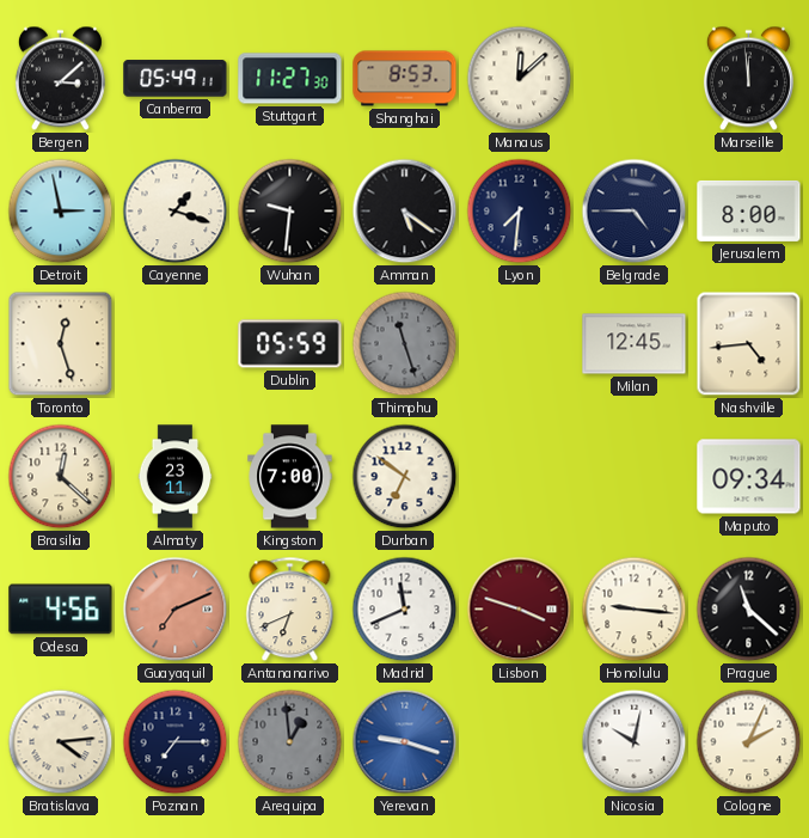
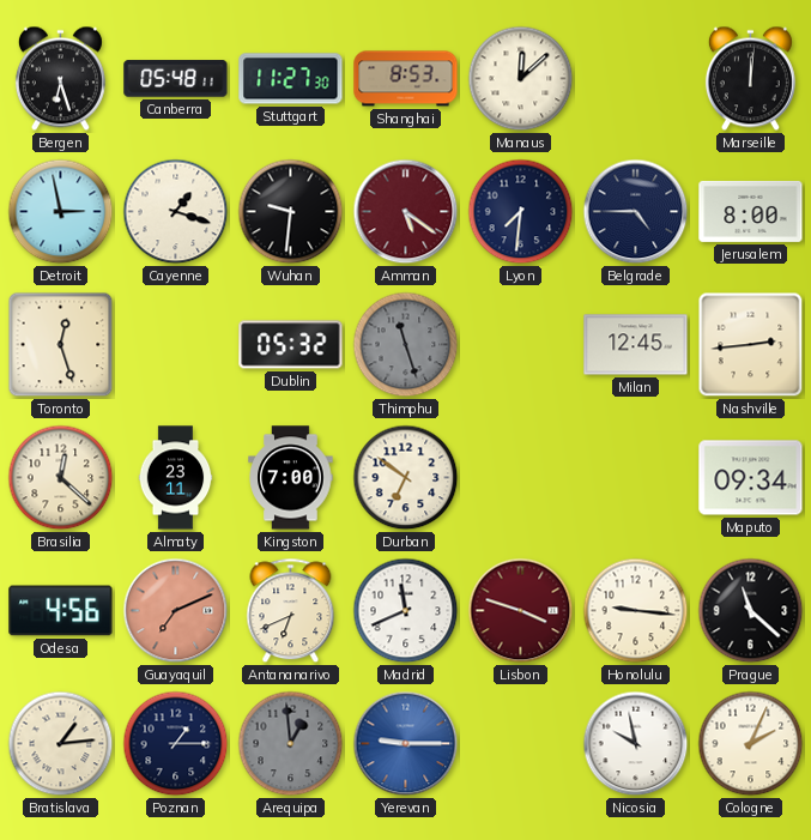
Bergen: 3:08 -> 6:27 (60, 79)
Canberra: 05:49 -> 05:48 (176, 79)
Marseille: 11:59 -> 12:01 (750, 79)
Amman dial: black -> burgundy (406, 212)
Dublin: 05:59 -> 05:32 (291, 345)
Nashville: 4:44 -> 2:44 (751, 345)
Bratislava: 4:14 -> 1:14 (61, 744)
Poznan: 7:15 -> 1:15 (176, 744)
Yerevan: 9:18 -> 9:15 (406, 744)
Nicosia: 10:02 -> 9:58 (636, 744)
